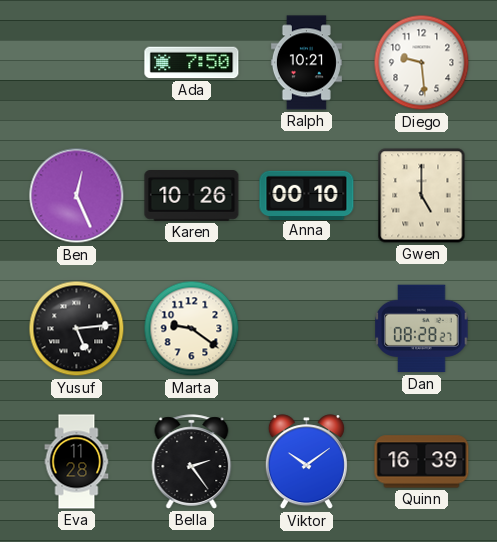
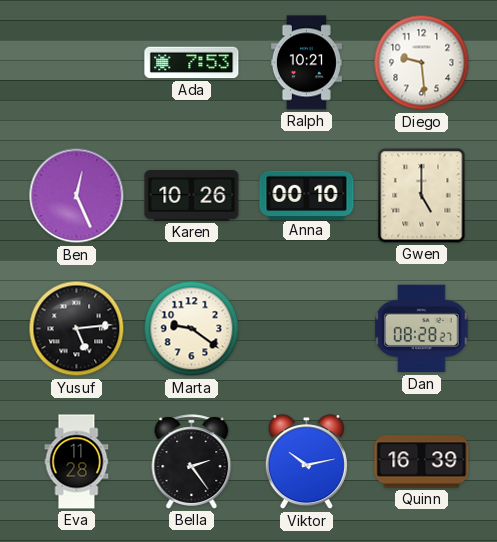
Ada: 7:50 -> 7:53 (192, 63)
Viktor: 10:09 -> 10:13 (306, 462)
